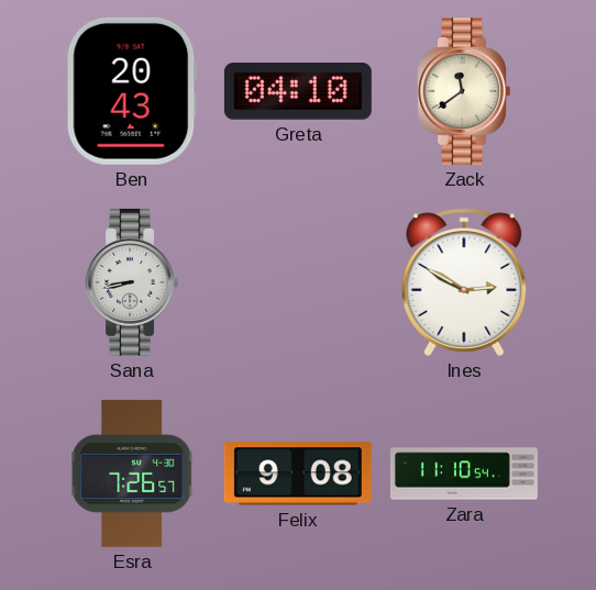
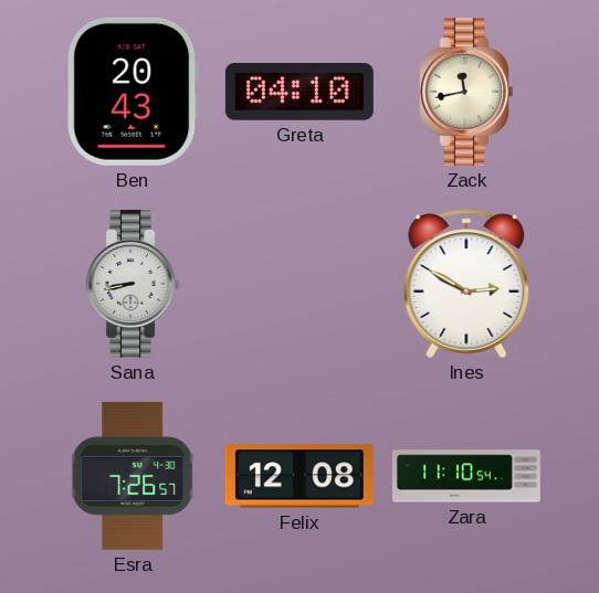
Zack: 11:39 -> 11:43 (465, 92)
Felix: 9:08 -> 12:08 (299, 476)
